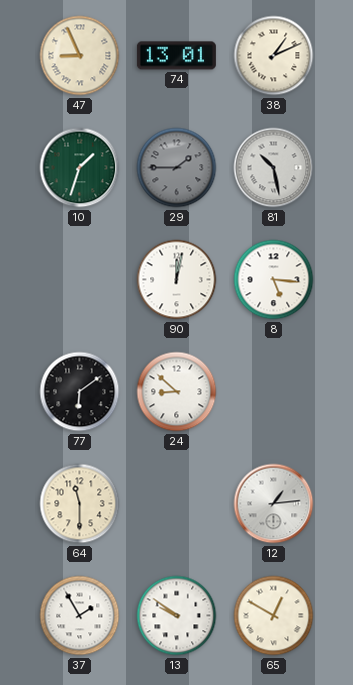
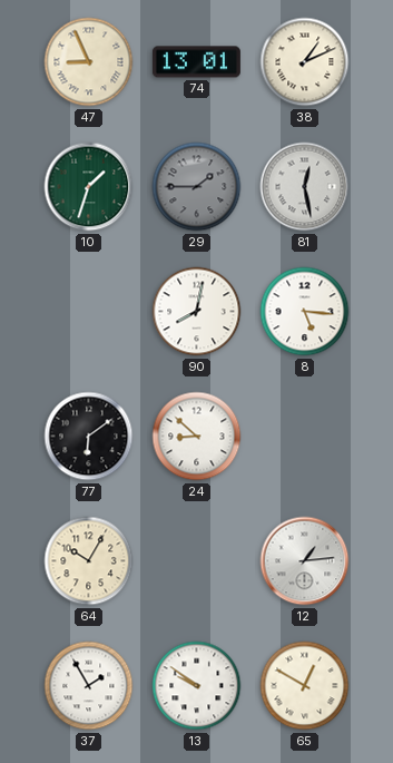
81: 10:28 -> 12:28 (305, 187)
90: 12:02 -> 8:02 (197, 312)
64: 11:30 -> 10:05 (89, 561)
